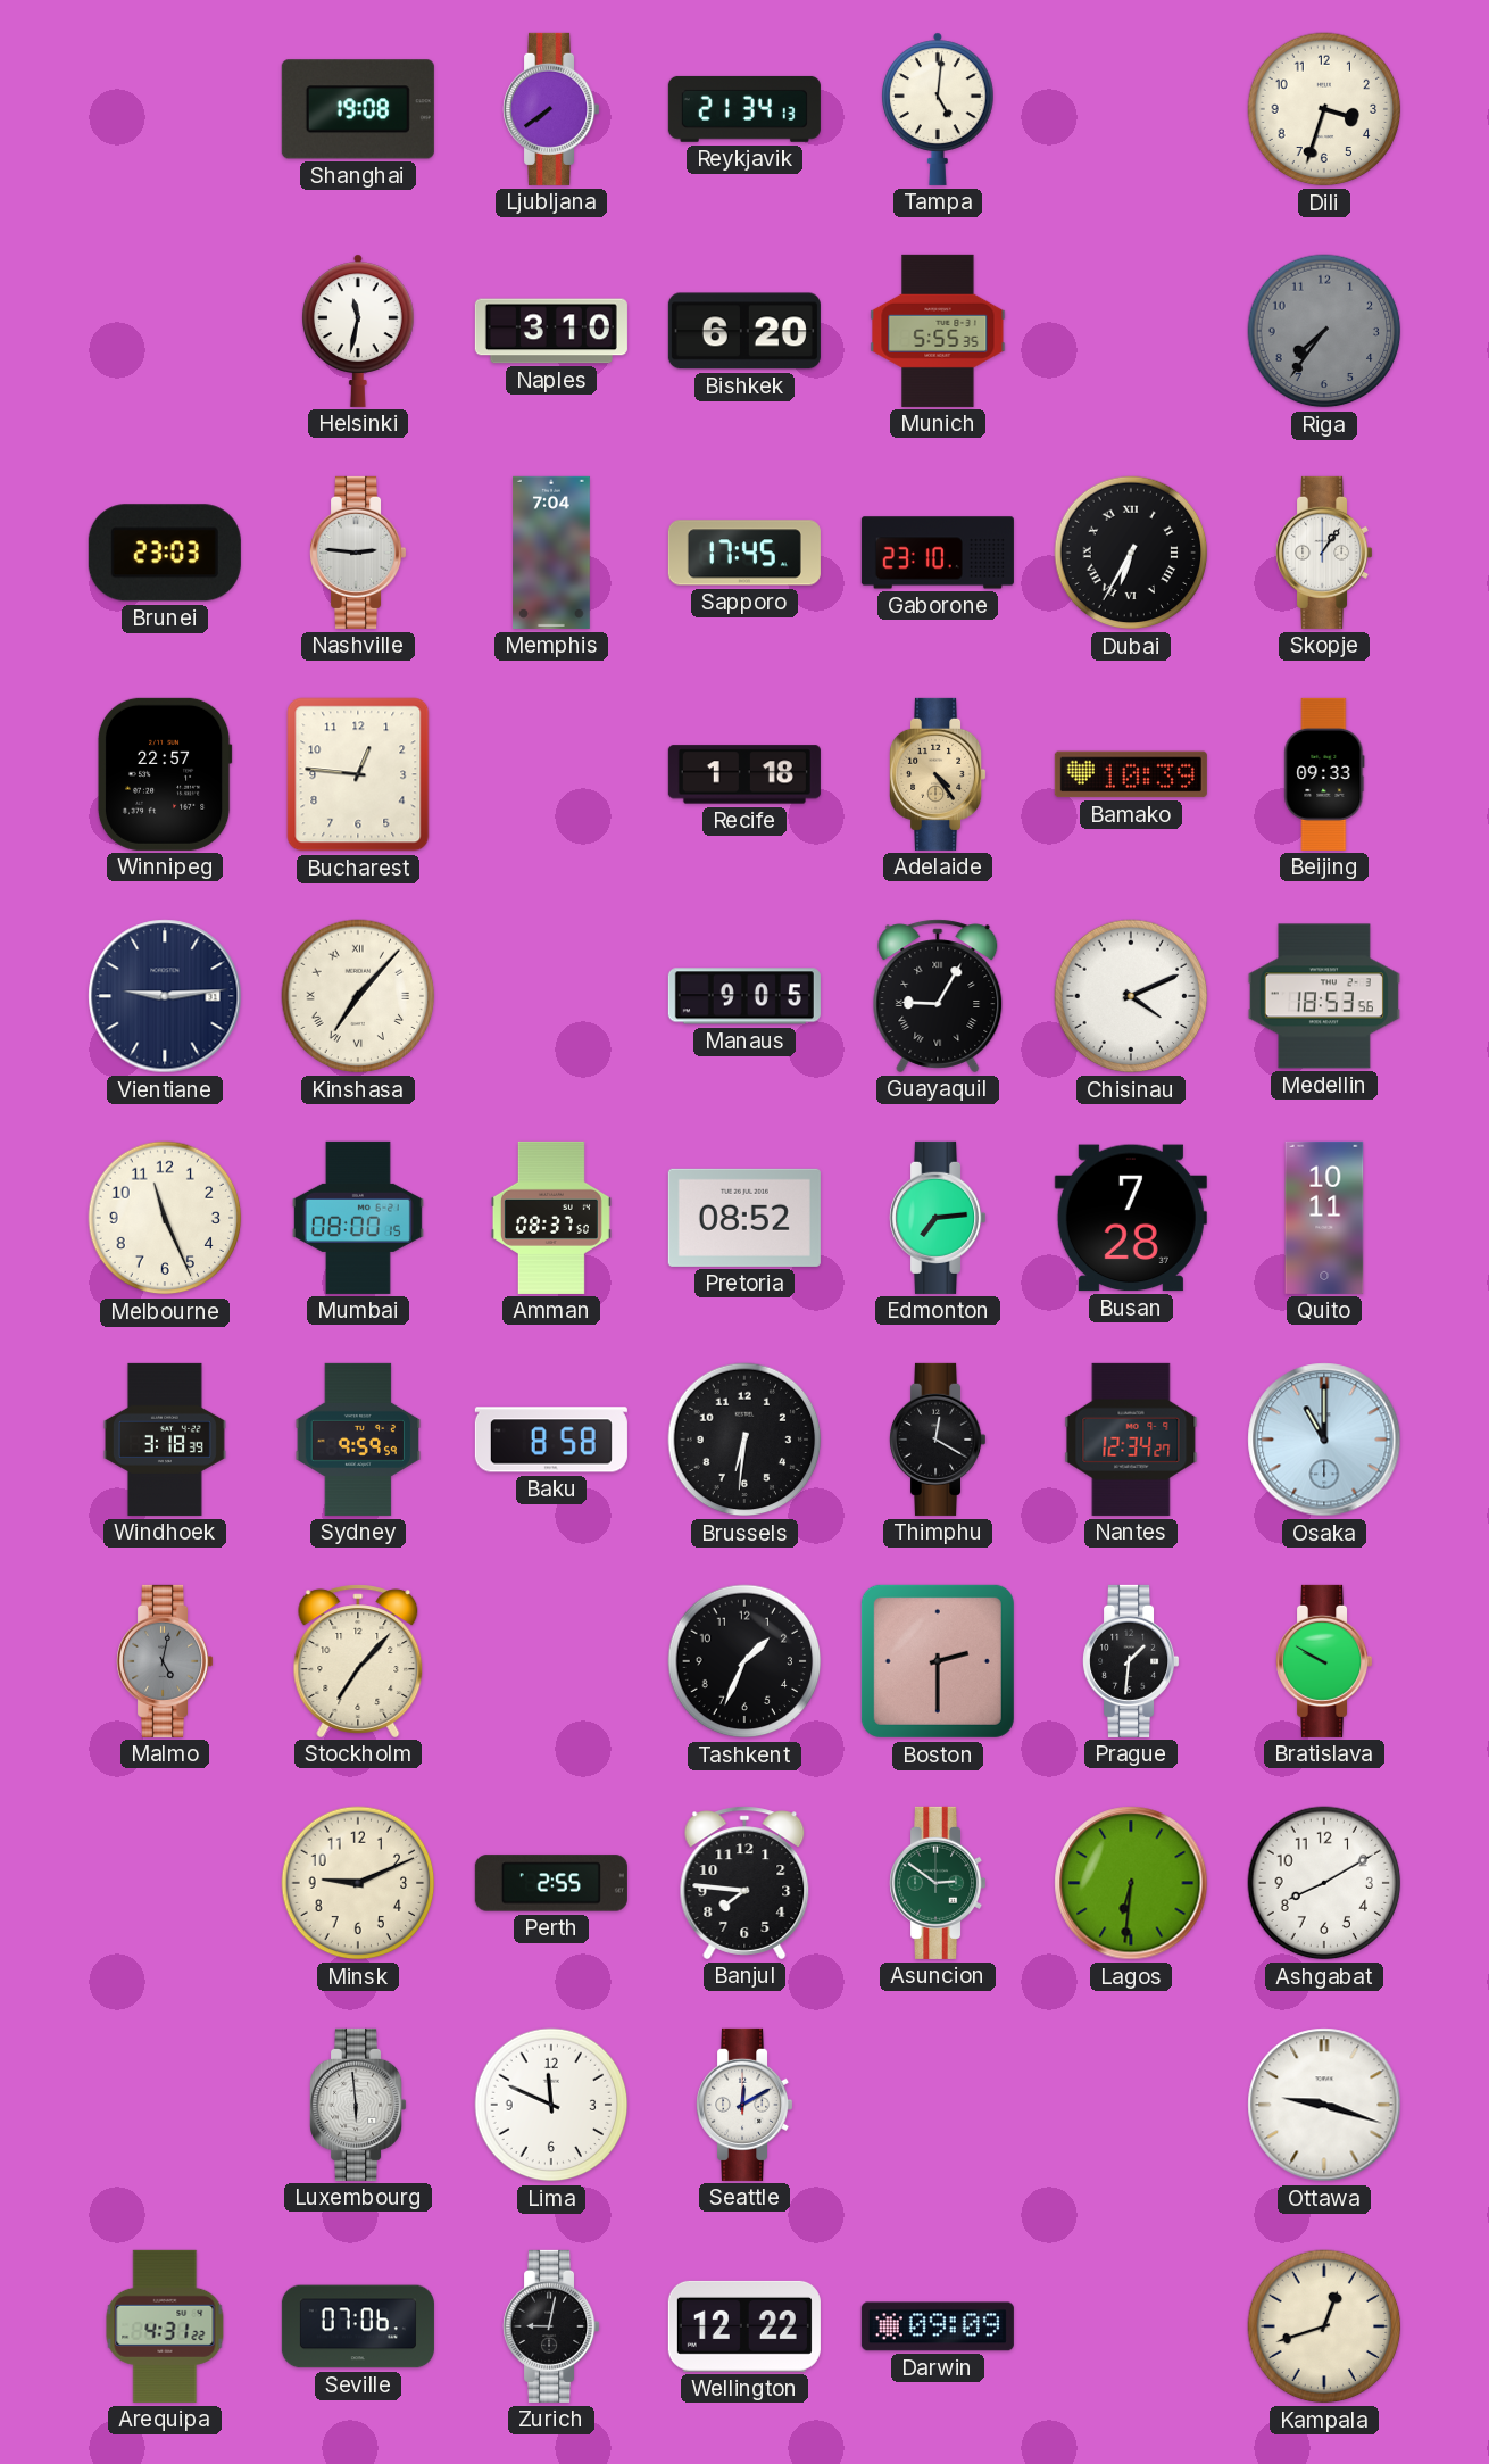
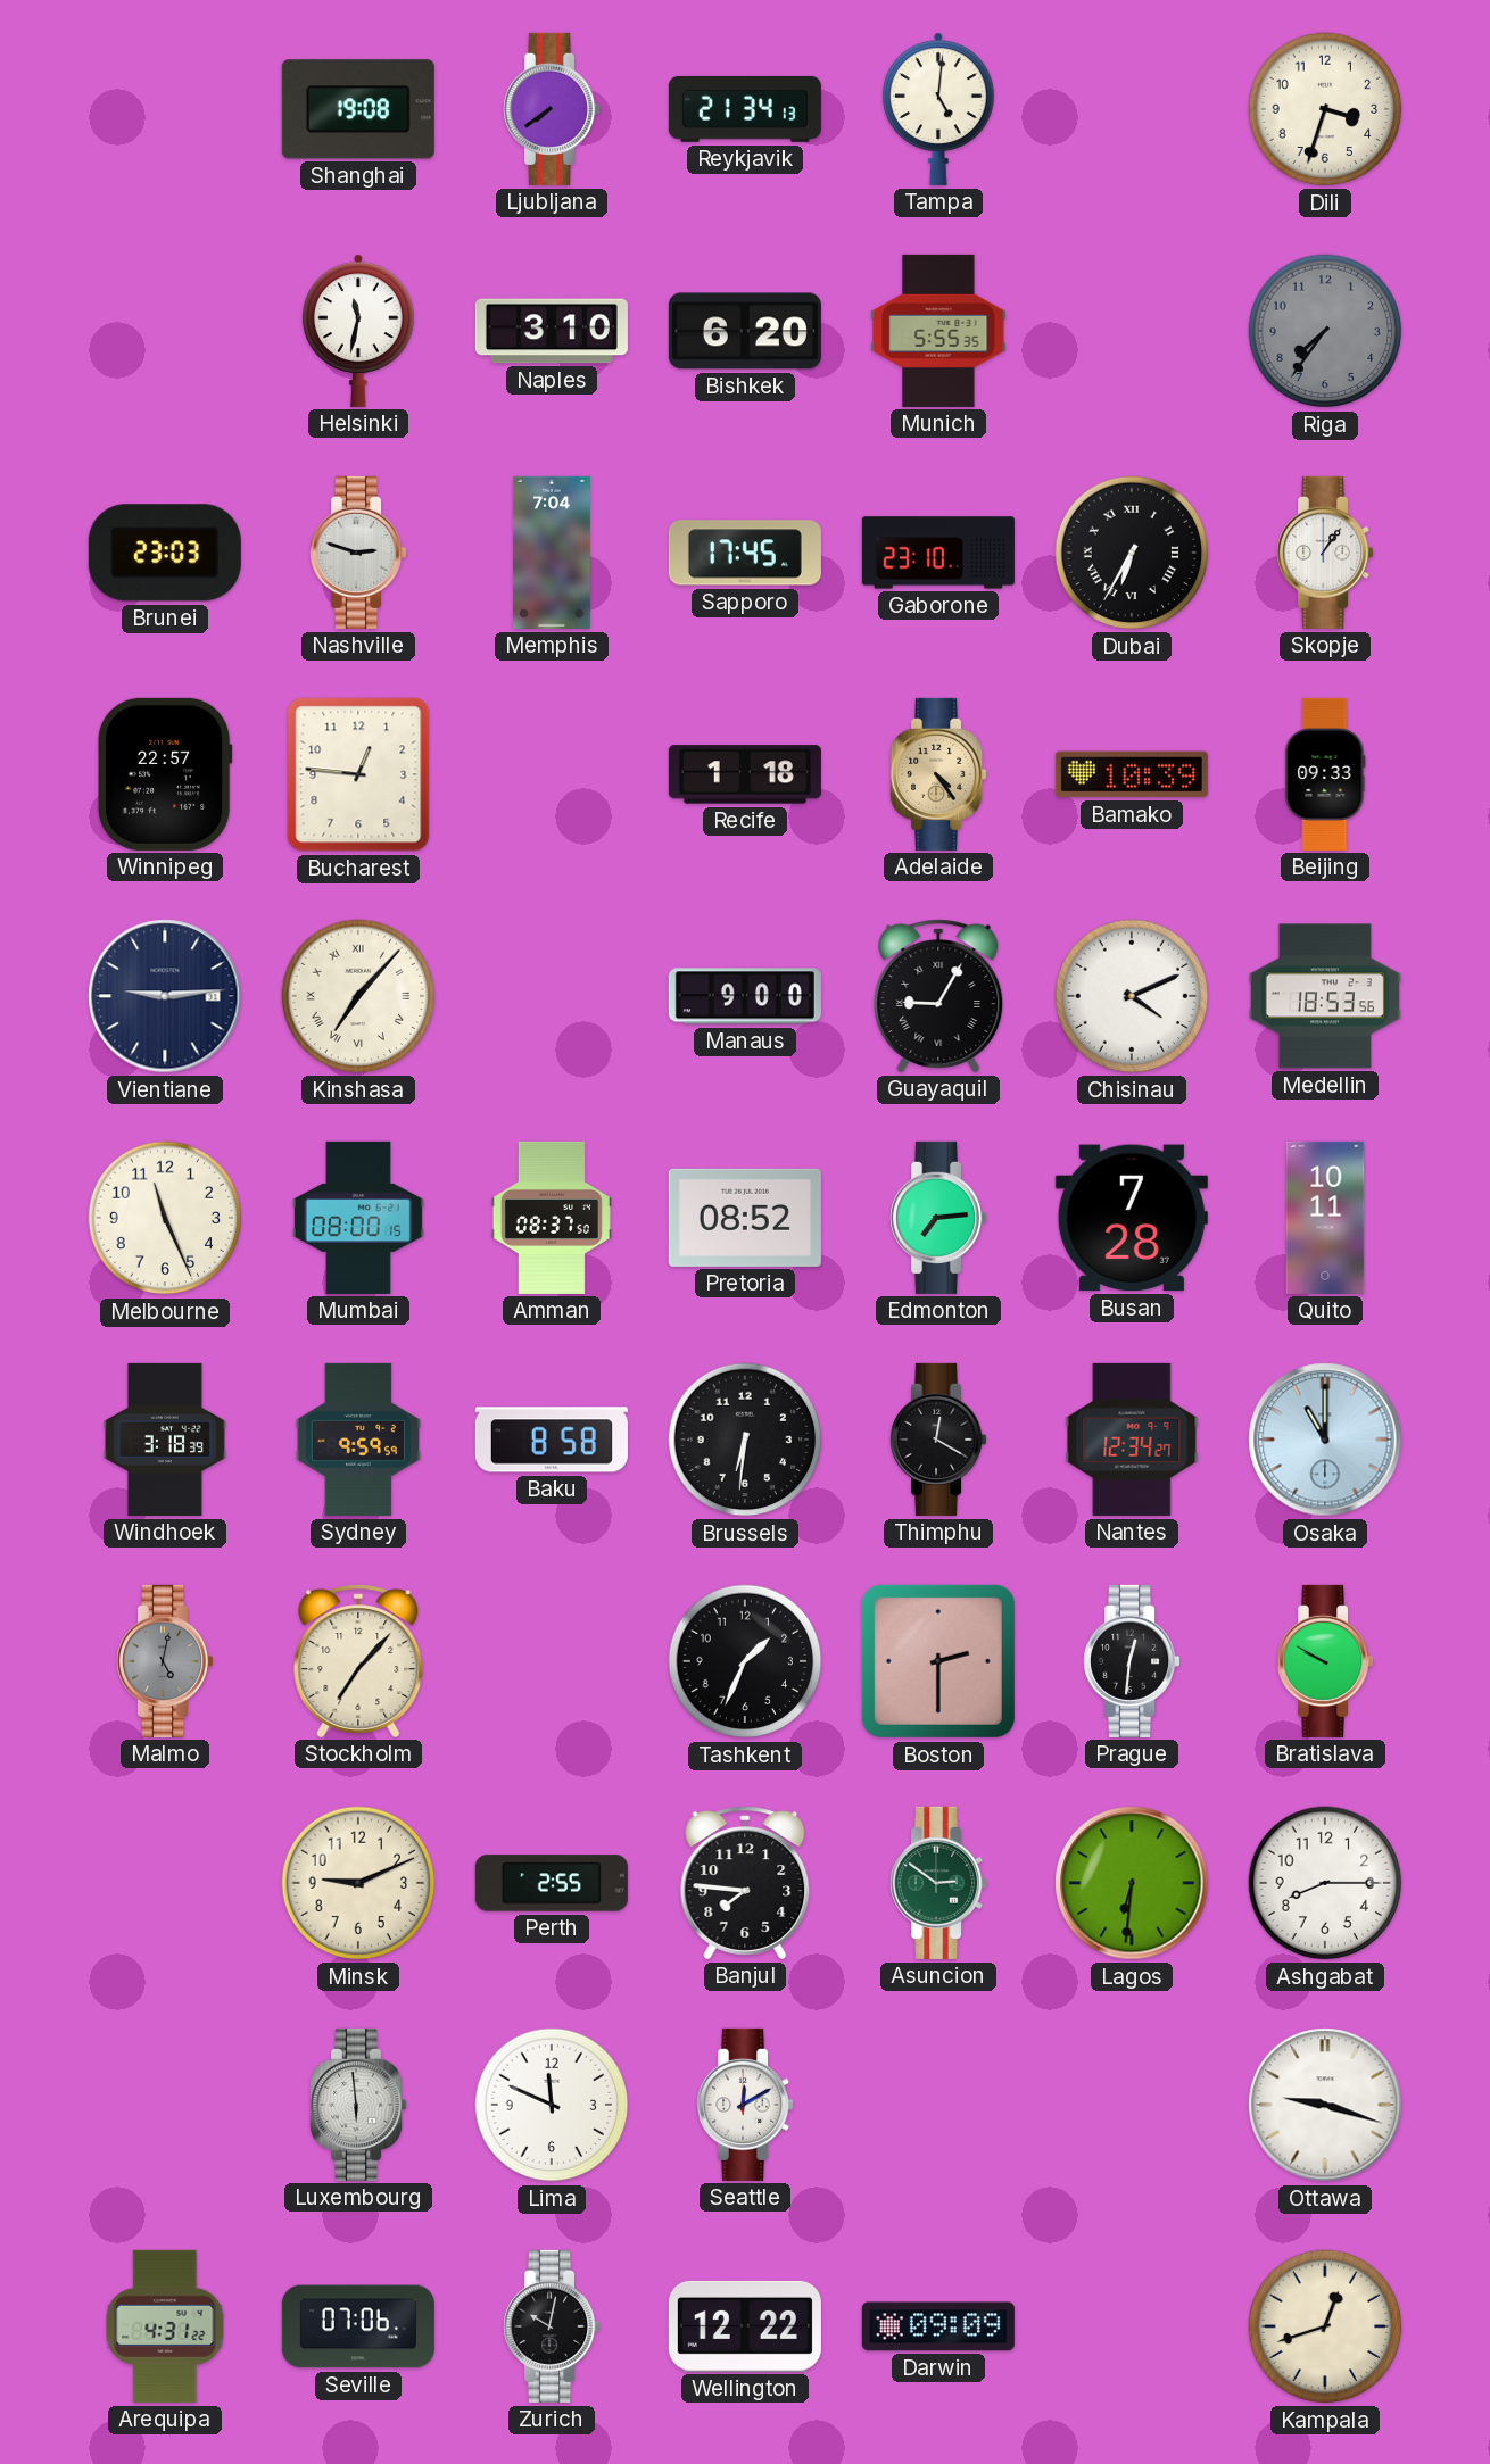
Nashville: 2:46 -> 2:48 (359, 553)
Manaus: 9:05 -> 9:00 (745, 996)
Prague: 1:31 -> 12:31 (1133, 1661)
Ashgabat: 8:10 -> 8:15 (1325, 1883)
Zurich: 9:02 -> 10:02 (553, 2326)
